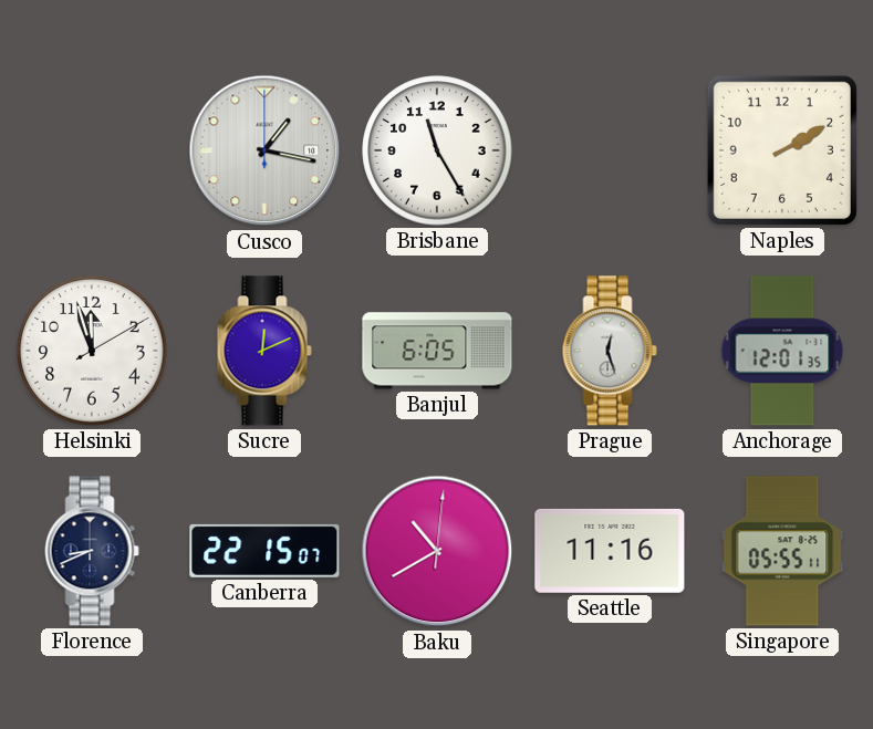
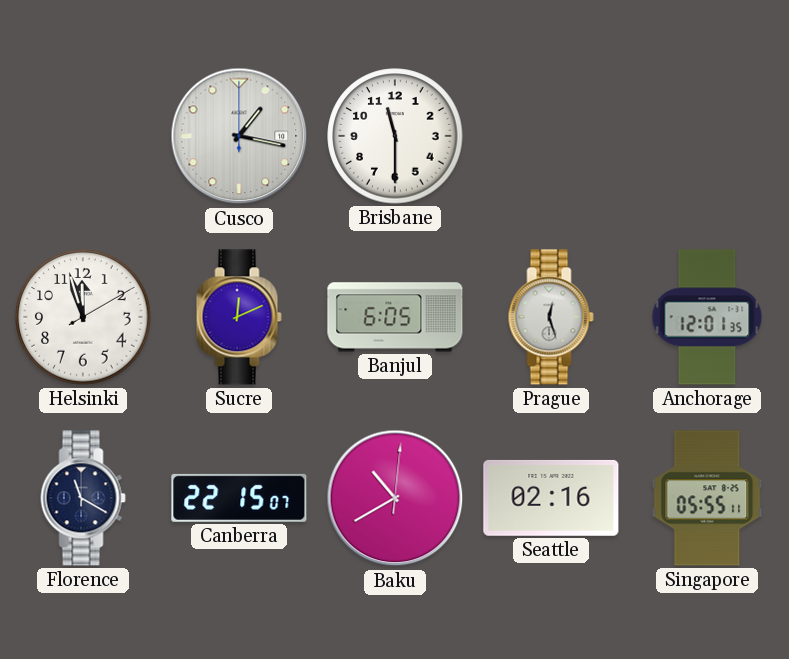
Brisbane: 11:25 -> 11:30 (395, 136)
Naples: 2:10 -> none (782, 150)
Florence: 8:41 -> 11:20 (83, 498)
Seattle: 11:16 -> 02:16 (551, 498)
